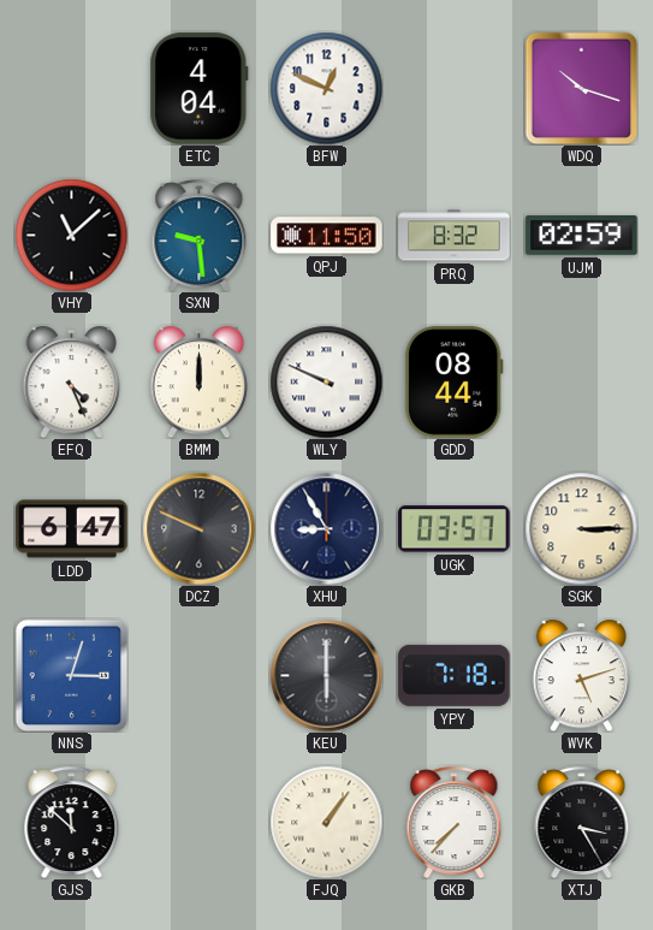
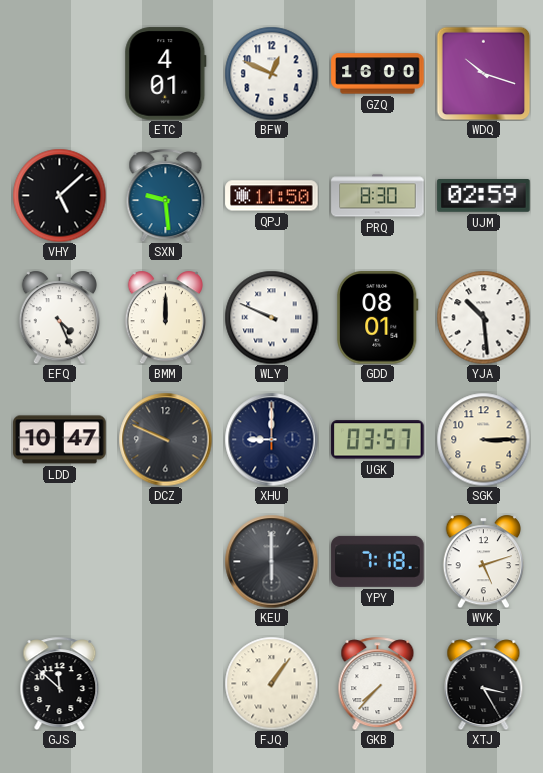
ETC: 4:04 -> 4:01 (166, 74)
GZQ: none -> 16:00 (378, 74)
VHY: 11:08 -> 5:08 (59, 195)
PRQ: 8:32 -> 8:30 (378, 196)
GDD: 08:44 -> 08:01 (378, 318)
YJA: none -> 10:29 (483, 317)
LDD: 6:47 -> 10:47 (60, 440)
XHU: 8:55 -> 9:00 (271, 439)
NNS: 3:03 -> none (71, 675)
